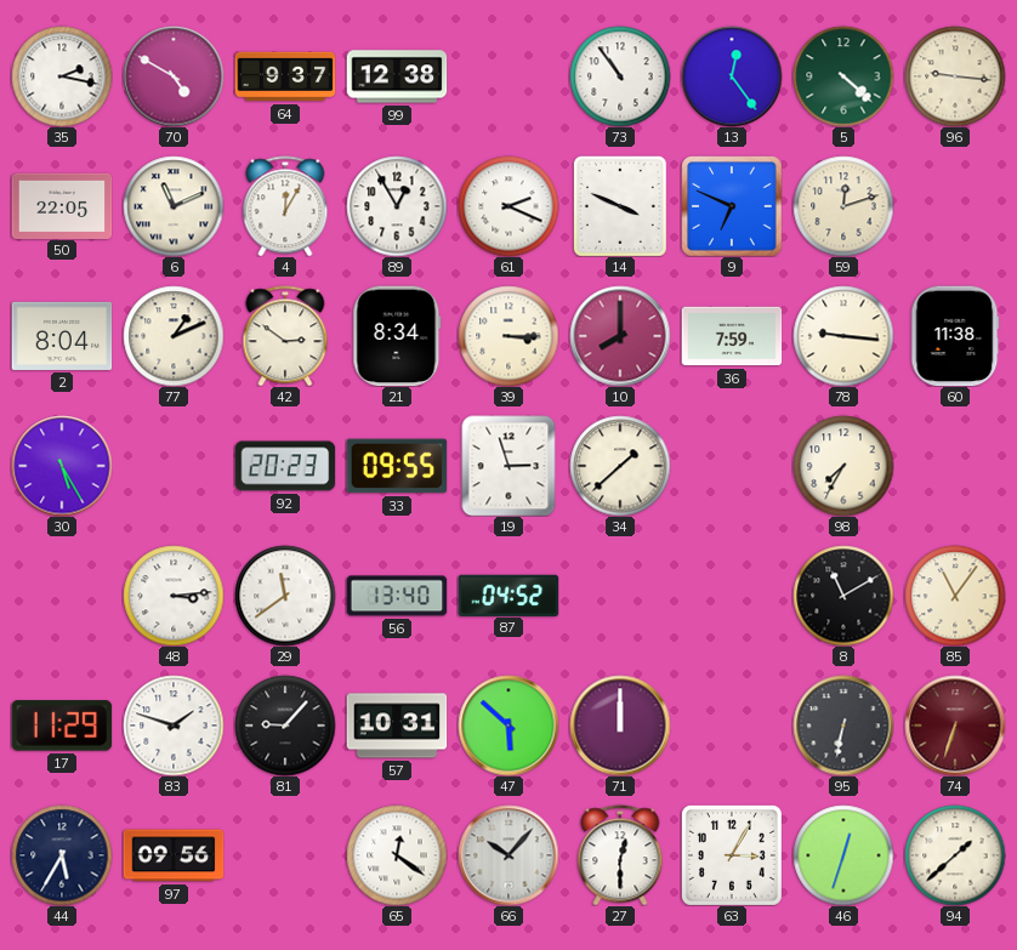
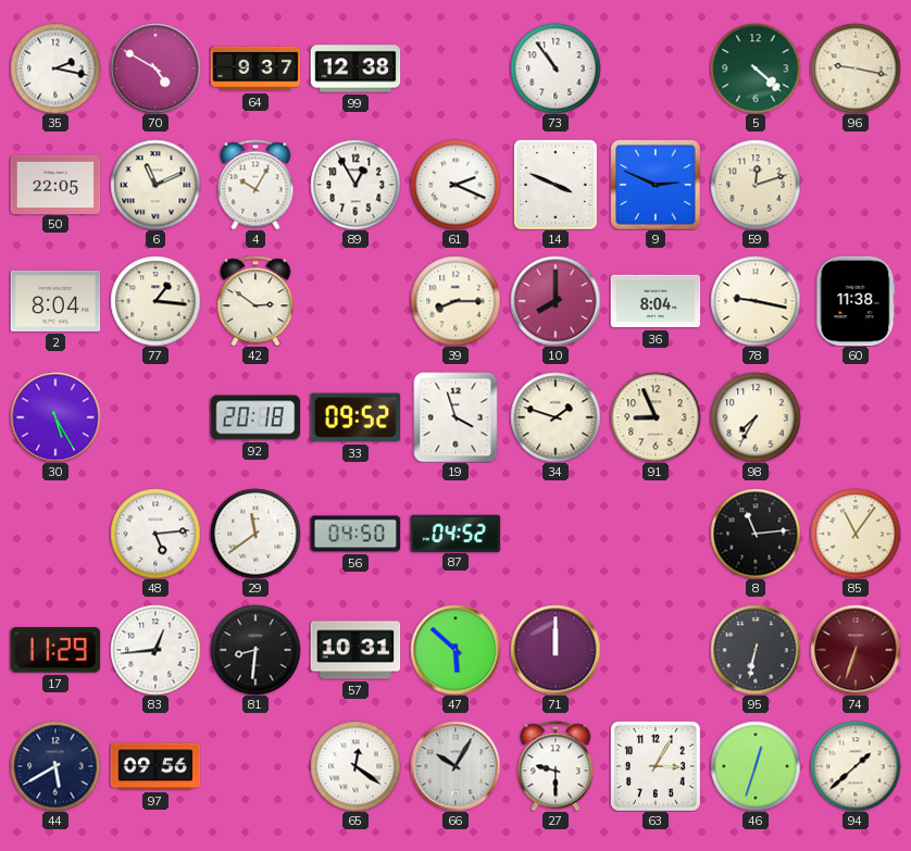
13: 12:24 -> none (732, 76)
96: 9:16 -> 9:17 (856, 68)
4: 12:05 -> 10:05 (255, 185)
9: 6:49 -> 2:49 (656, 185)
77: 1:11 -> 1:16 (155, 301)
21: 8:34 -> none (397, 336)
39: 3:15 -> 8:15 (455, 301)
36: 7:59 -> 8:04 (656, 301)
78: 9:16 -> 9:17 (756, 301)
92: 20:23 -> 20:18 (255, 417)
33: 09:55 -> 09:52 (355, 417)
19: 2:57 -> 3:57 (455, 417)
34: 1:38 -> 1:48 (556, 417)
91: none -> 8:56 (656, 417)
48: 3:14 -> 5:14 (155, 534)
56: 13:40 -> 04:50 (355, 534)
8: 11:10 -> 11:14 (756, 534)
83: 1:48 -> 12:44 (155, 650)
81: 9:07 -> 8:31 (255, 650)
44: 5:35 -> 5:40 (55, 766)
66: 10:07 -> 10:05 (455, 766)
27: 12:30 -> 9:30 (556, 766)
